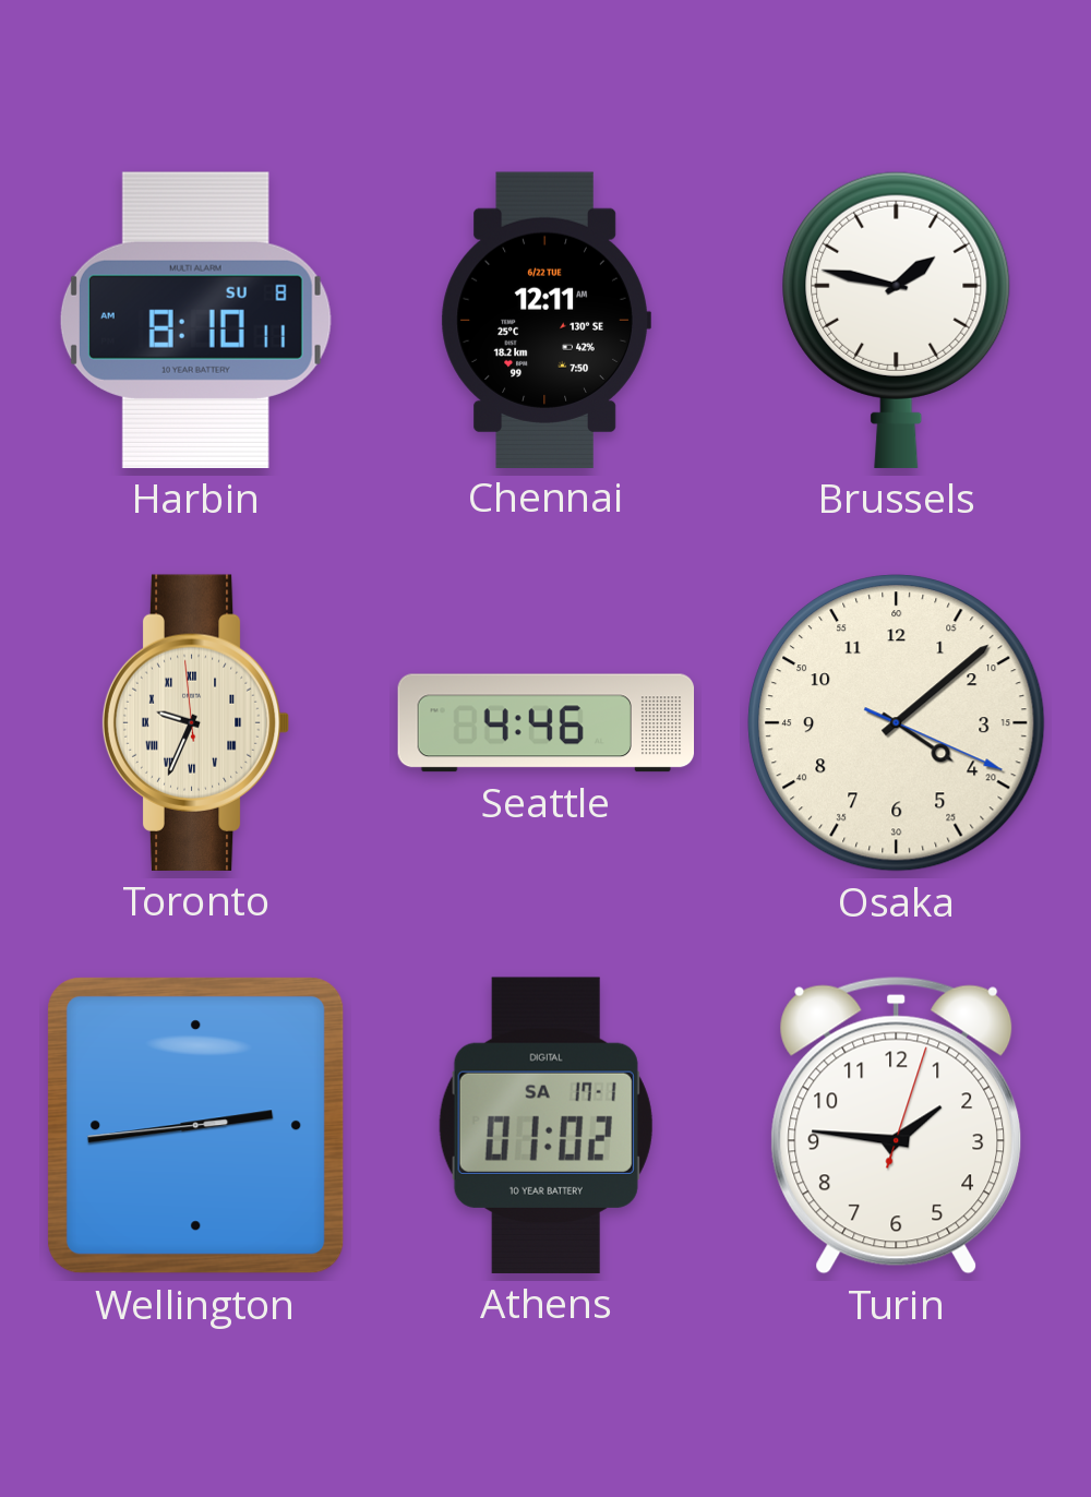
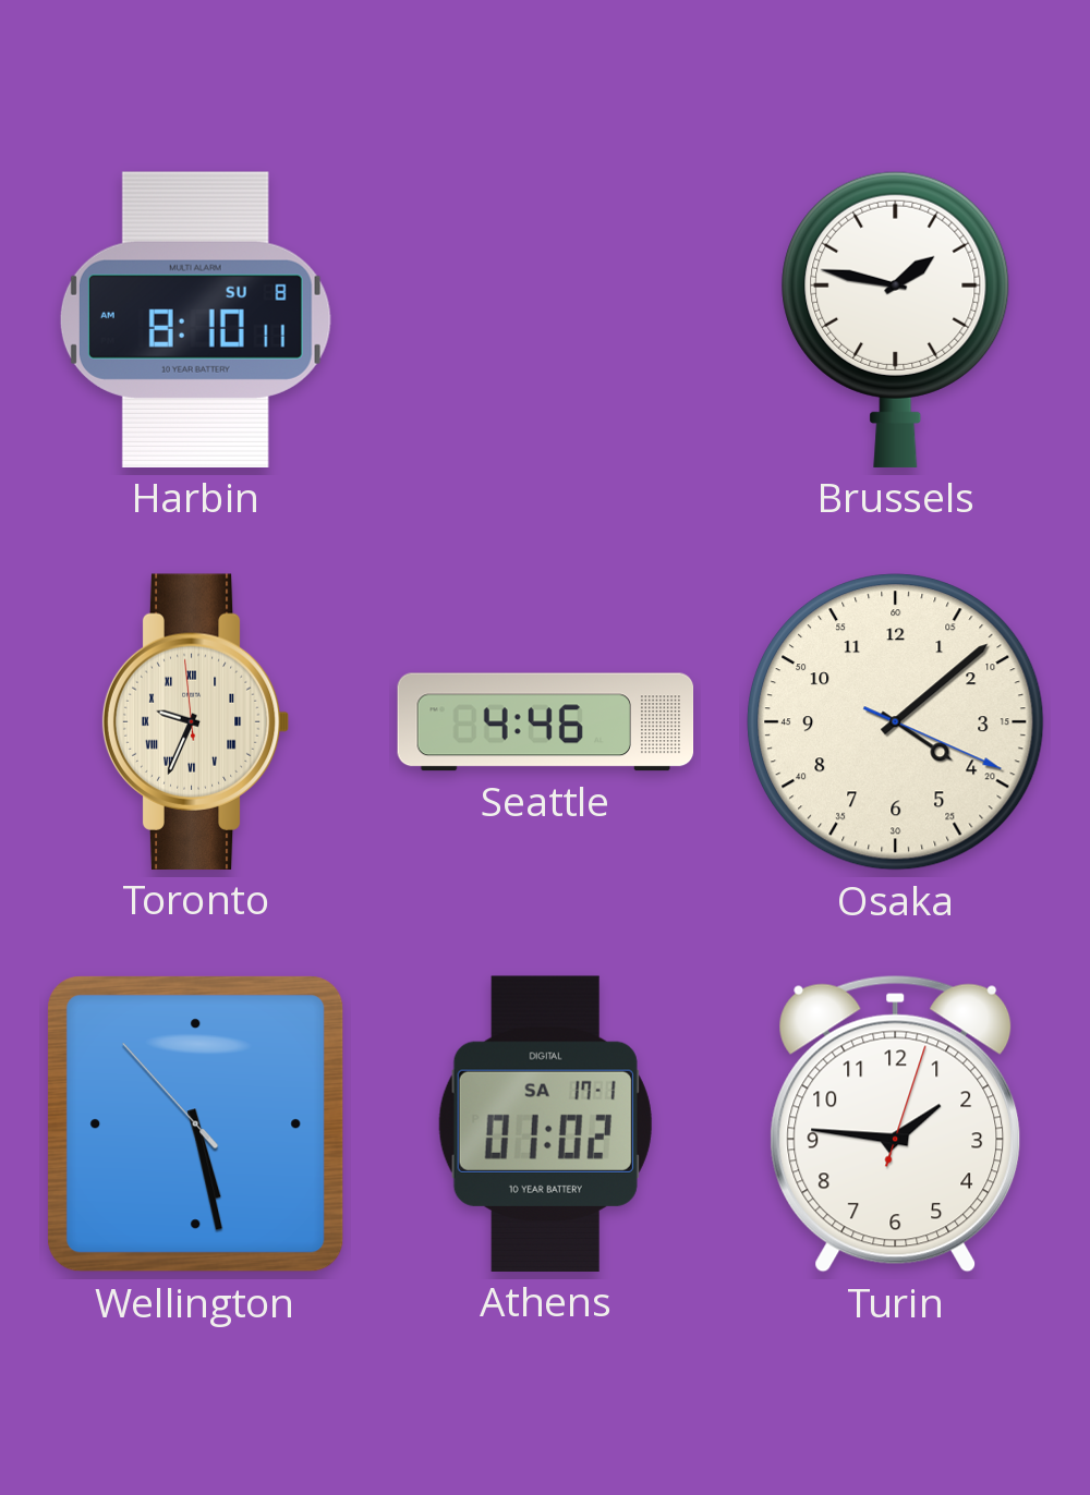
Chennai: 12:11 -> none (545, 320)
Wellington: 2:43 -> 5:27 (196, 1125)
